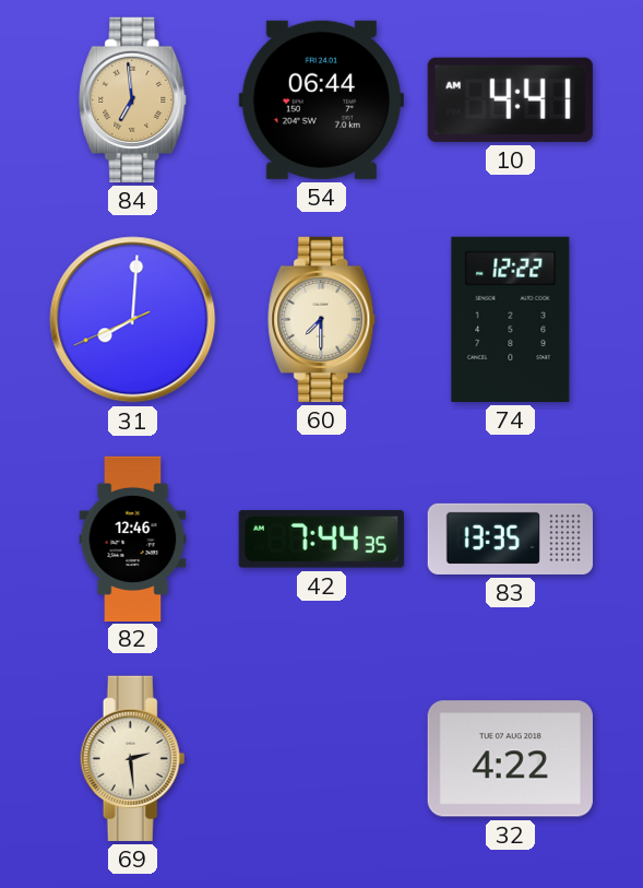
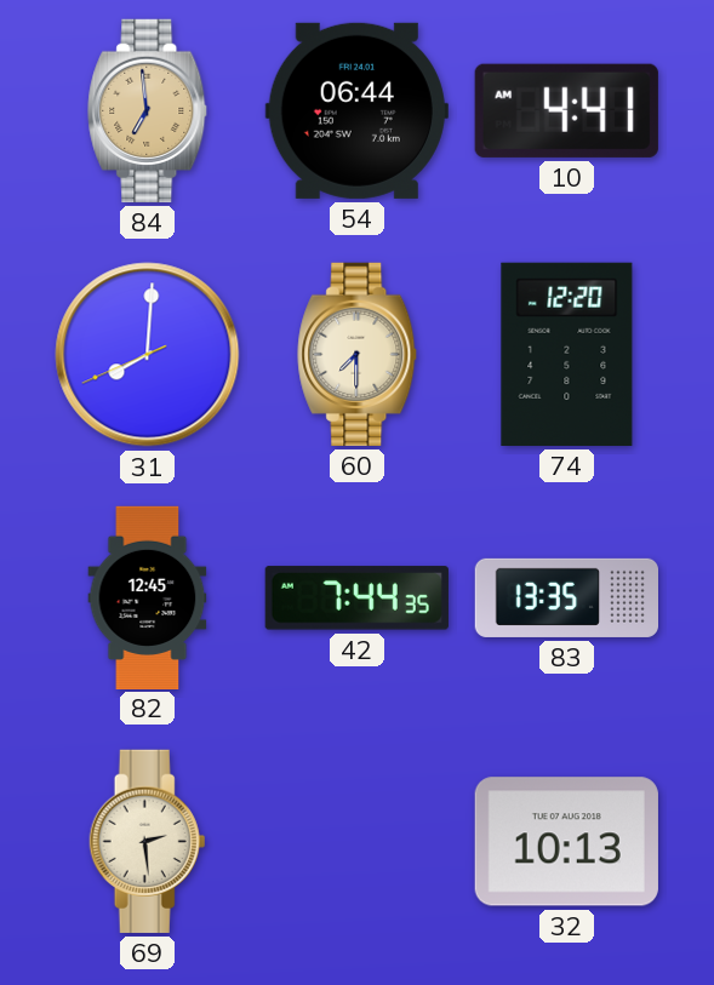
74: 12:22 -> 12:20 (567, 354)
82: 12:46 -> 12:45 (148, 597)
32: 4:22 -> 10:13 (566, 842)
